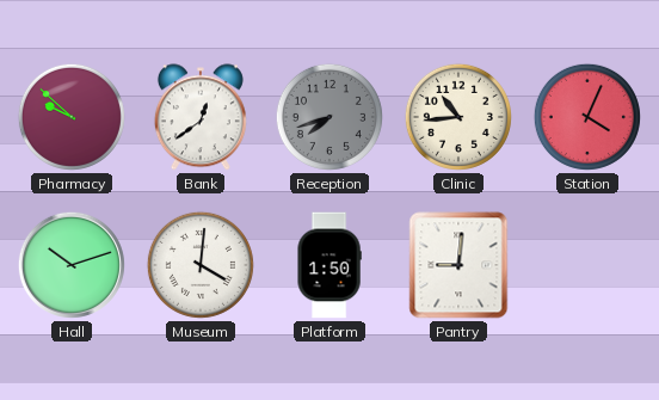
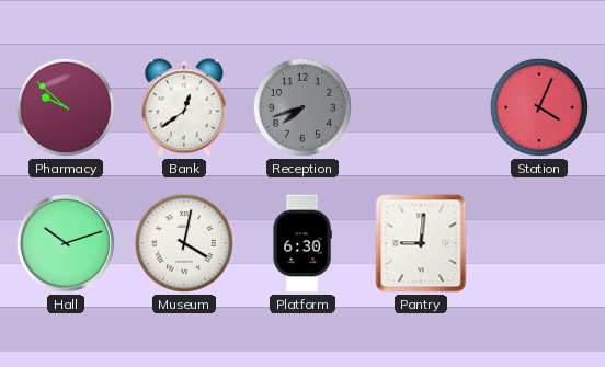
Clinic: 10:44 -> none (458, 117)
Museum: 4:01 -> 4:02 (184, 243)
Platform: 1:50 -> 6:30 (302, 243)
